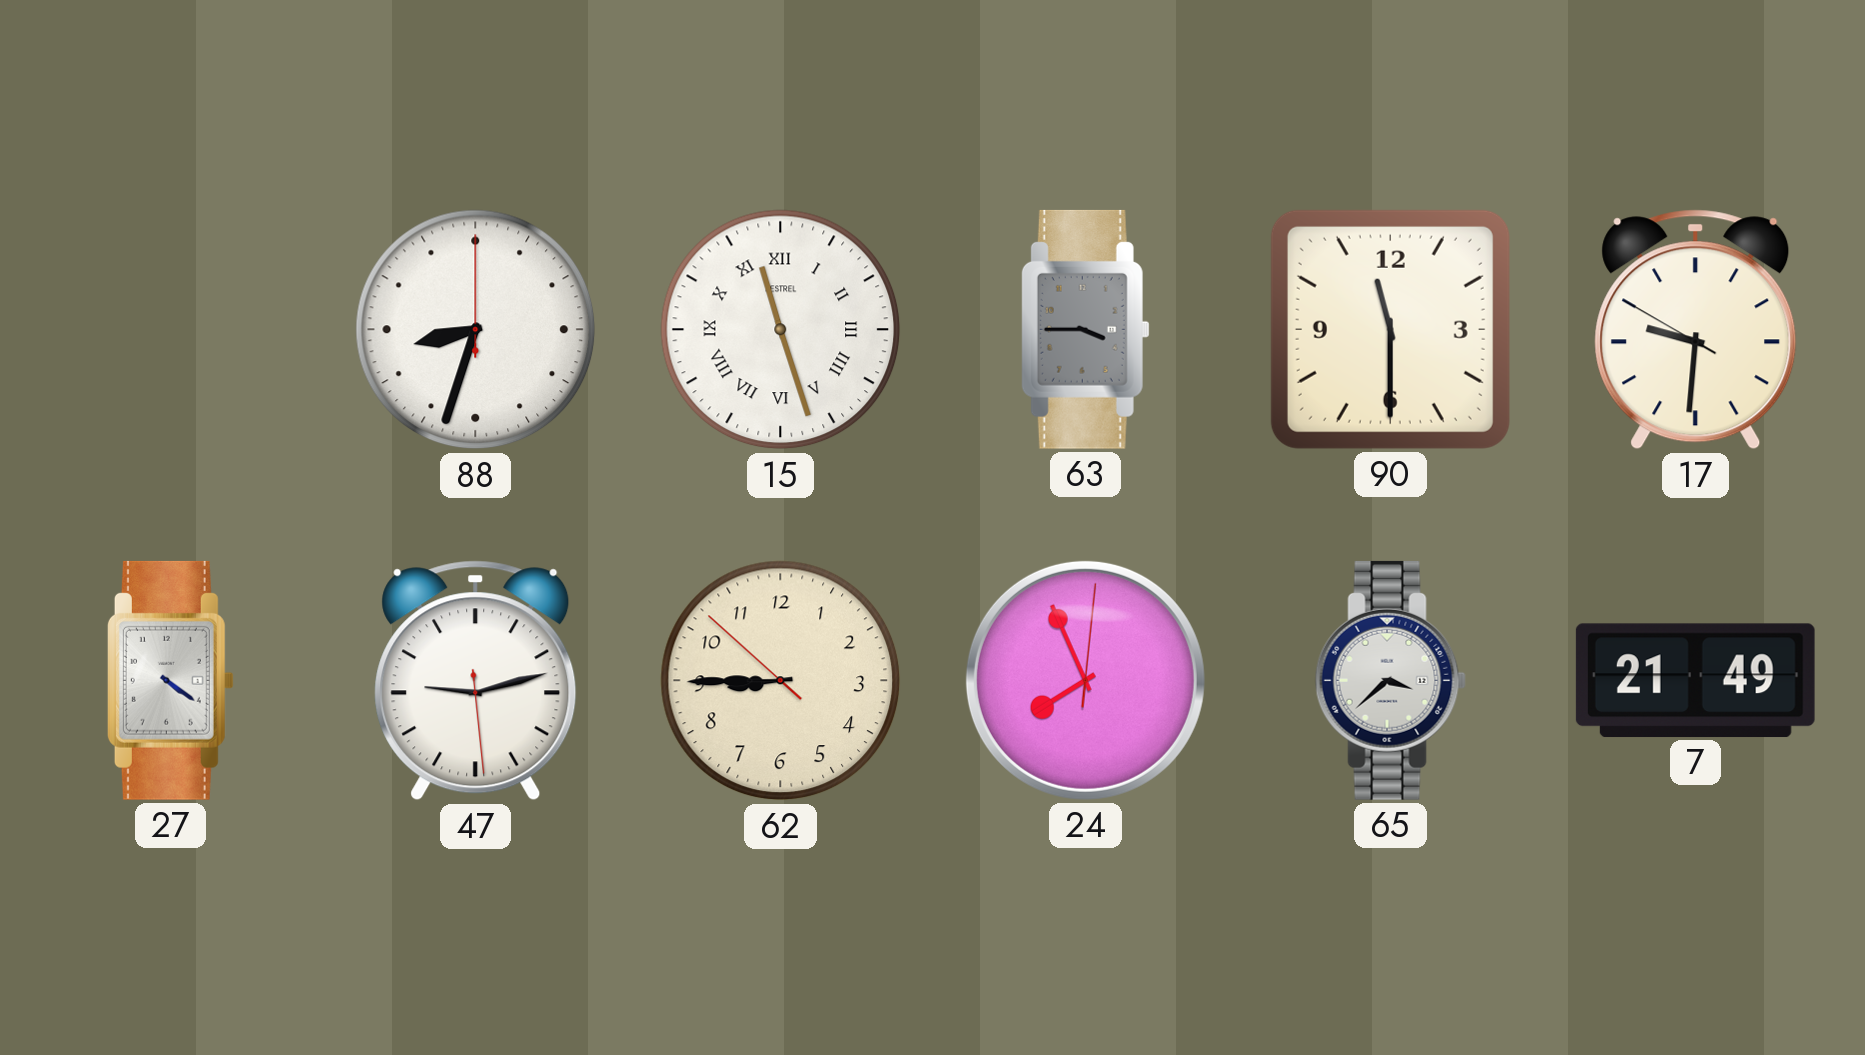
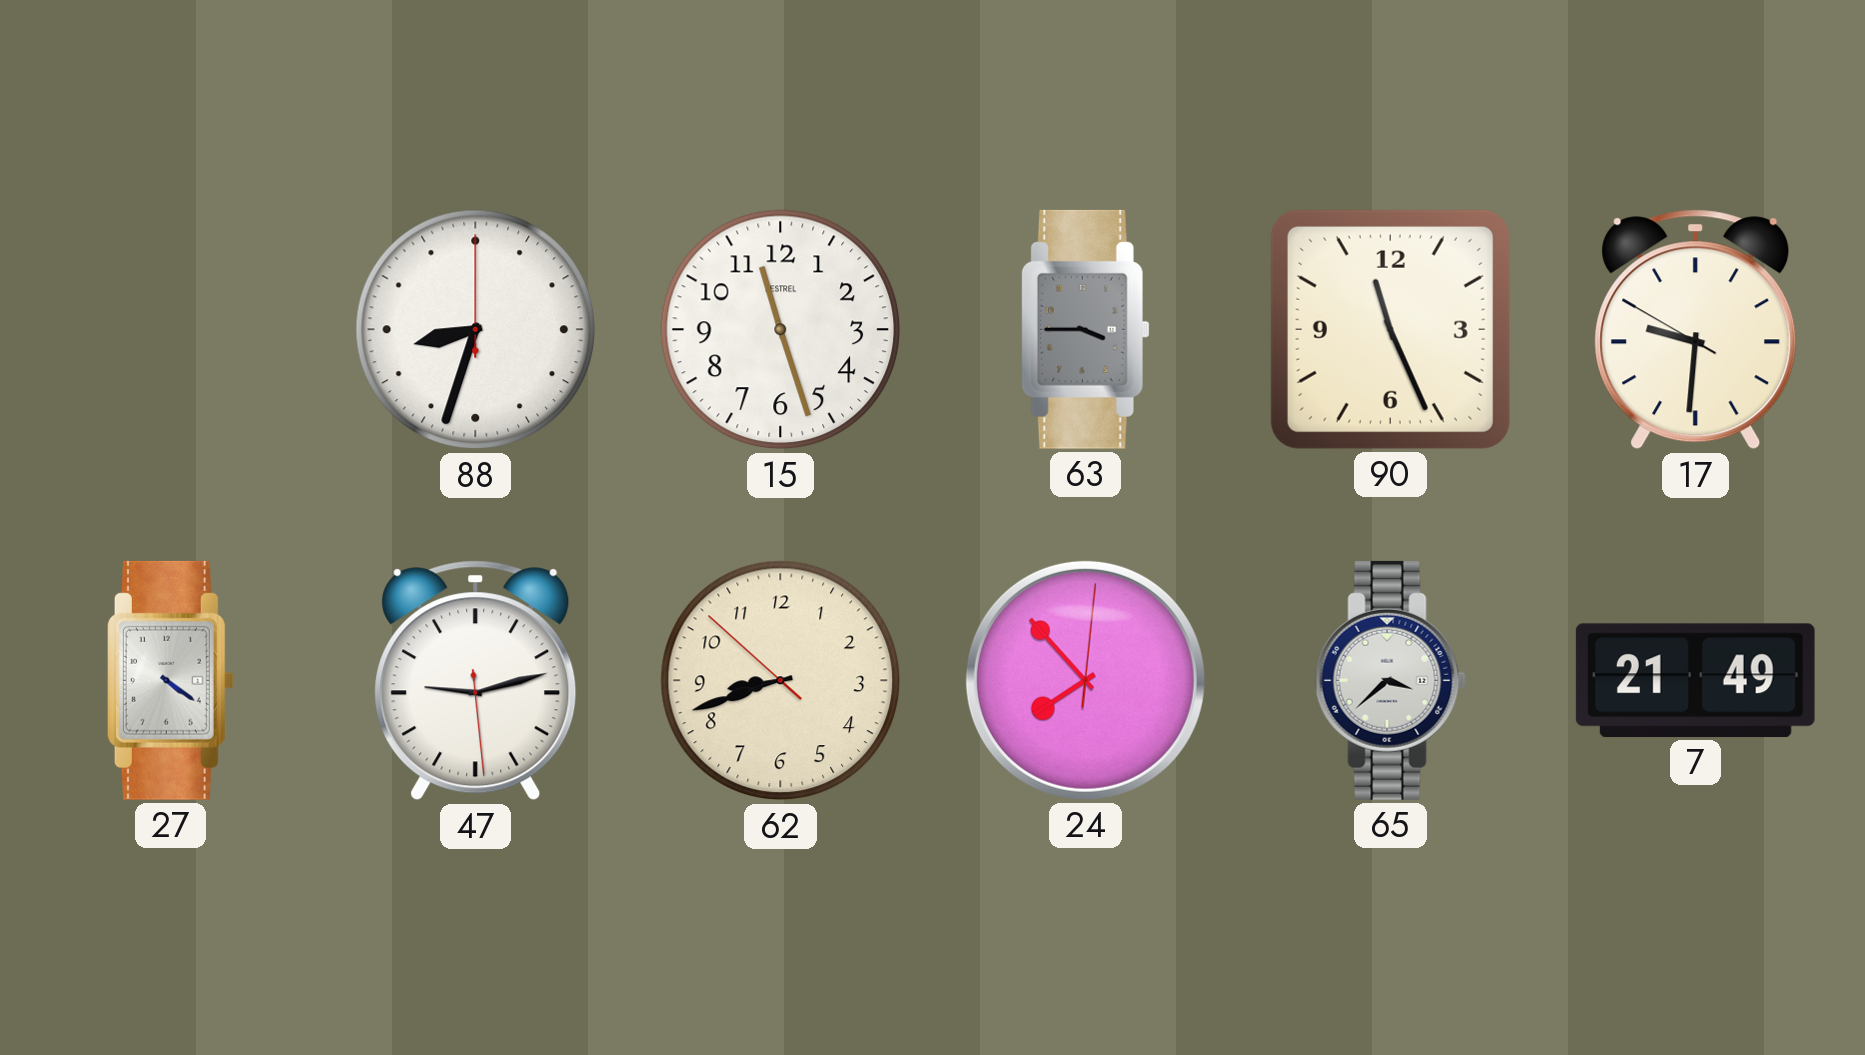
15 numerals: Roman -> Arabic (781, 330)
90: 11:30 -> 11:26 (1390, 329)
62: 8:44 -> 8:41 (781, 681)
24: 7:56 -> 7:53 (1085, 680)
